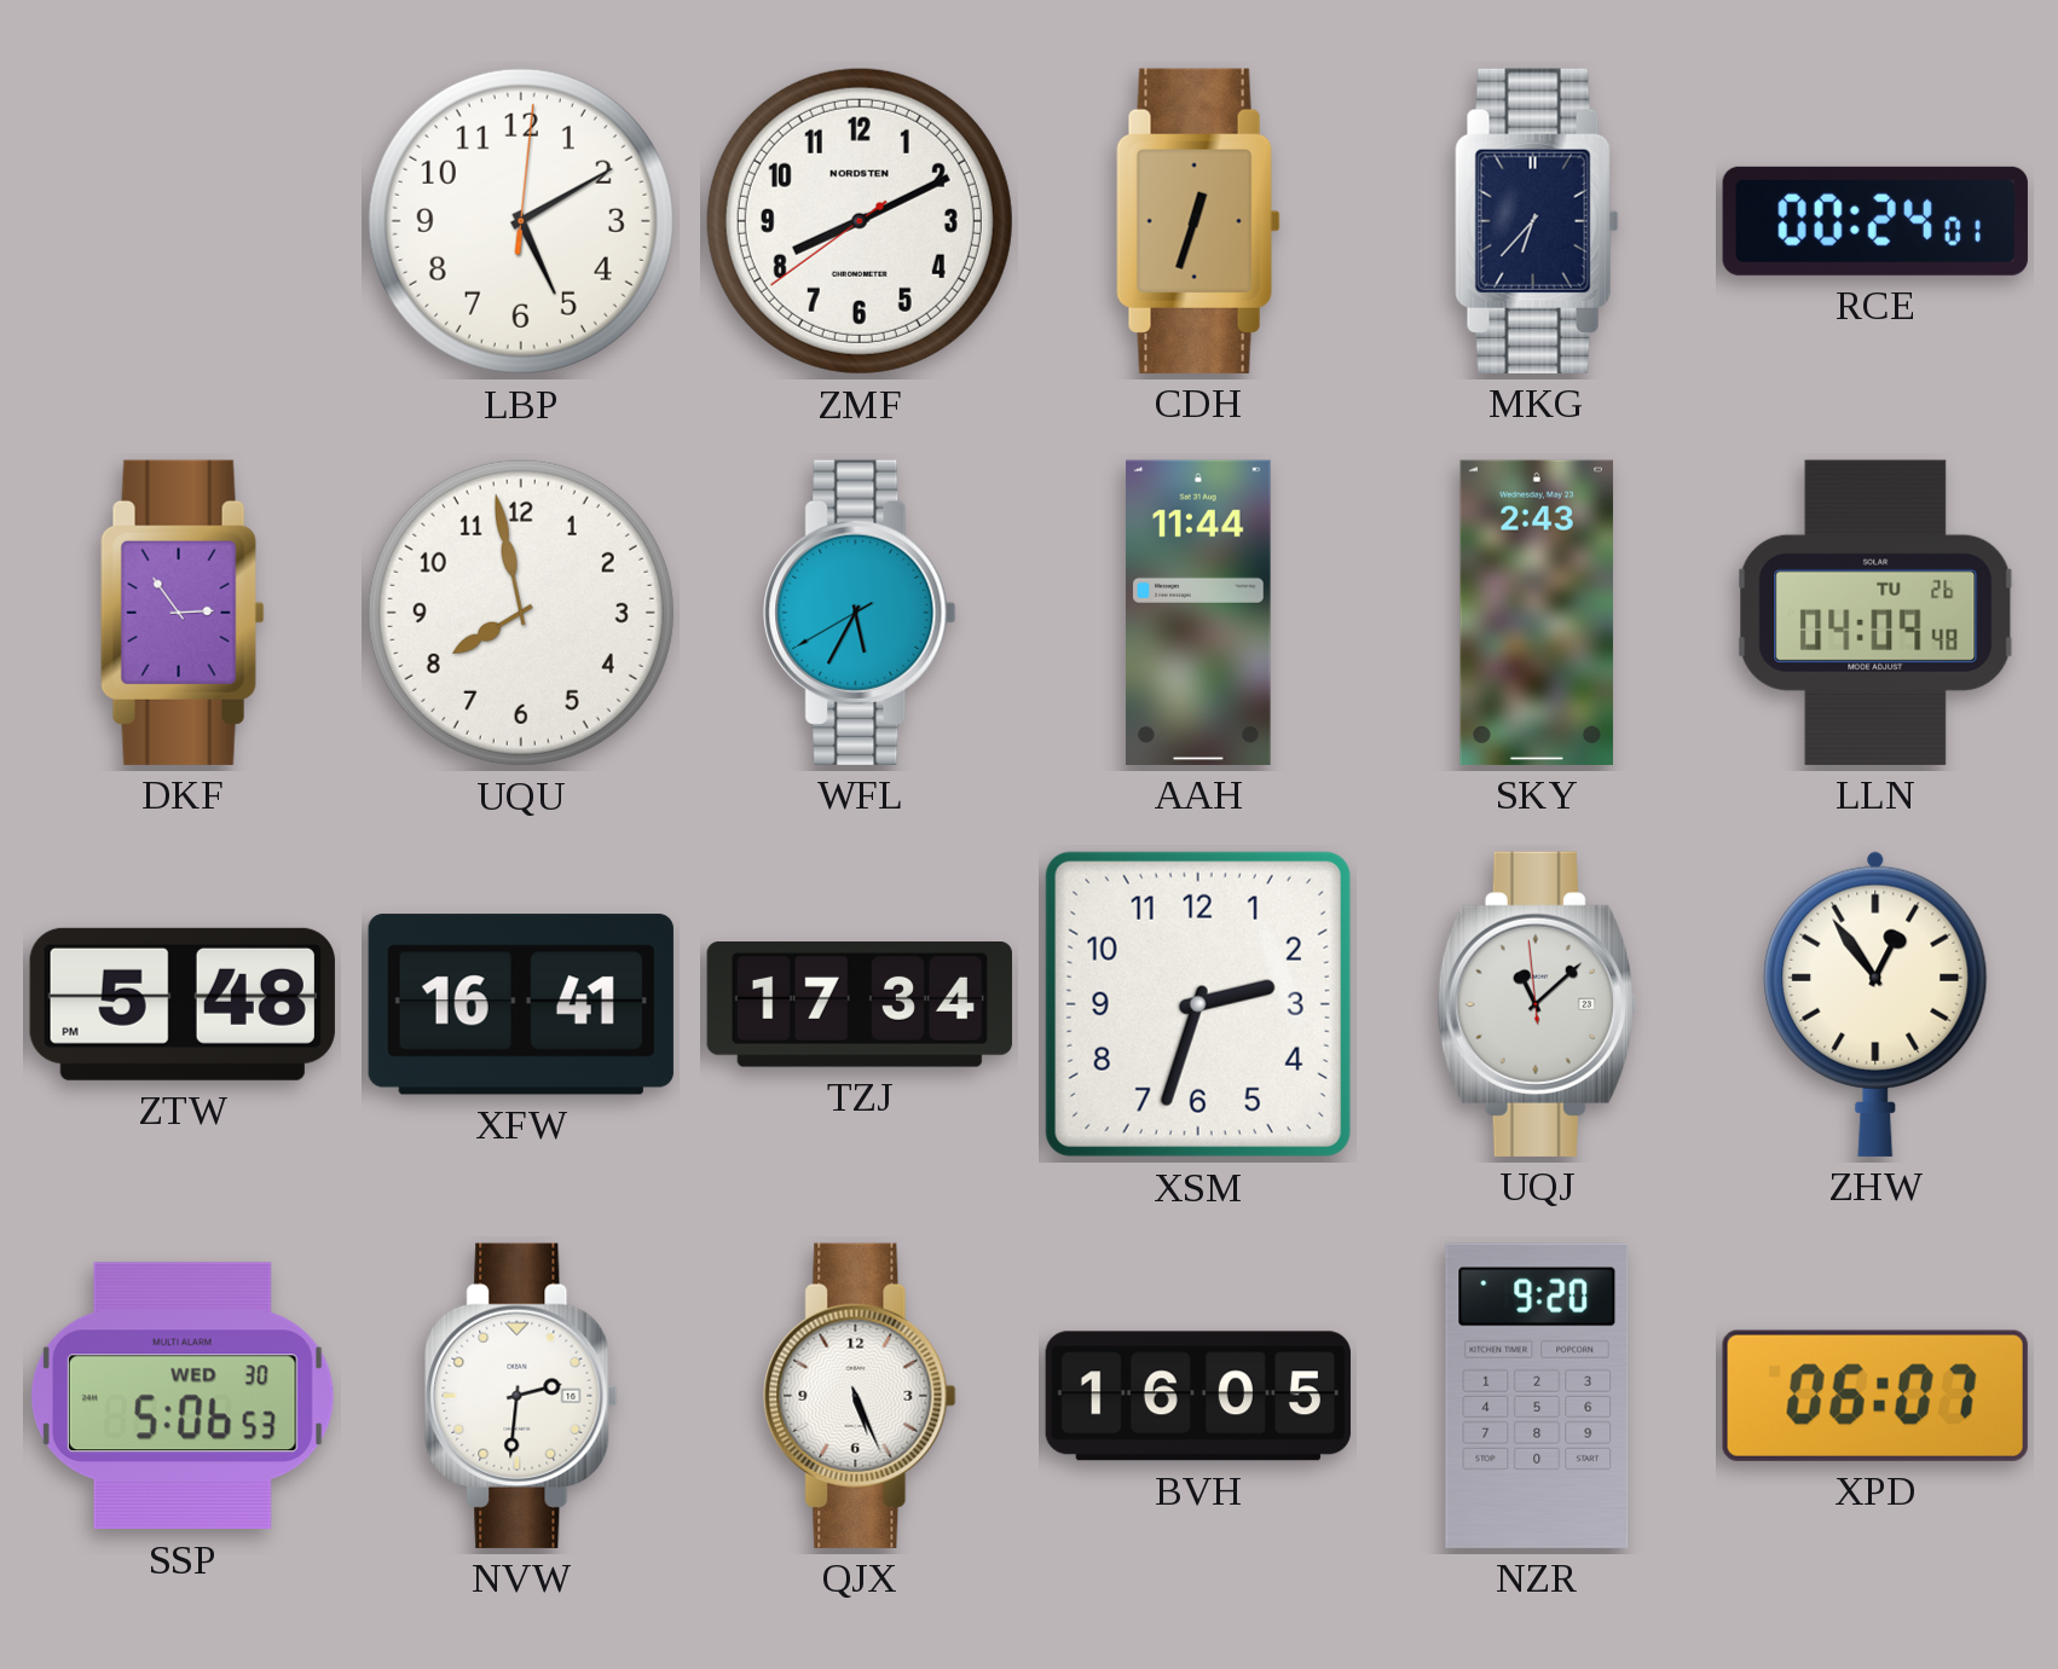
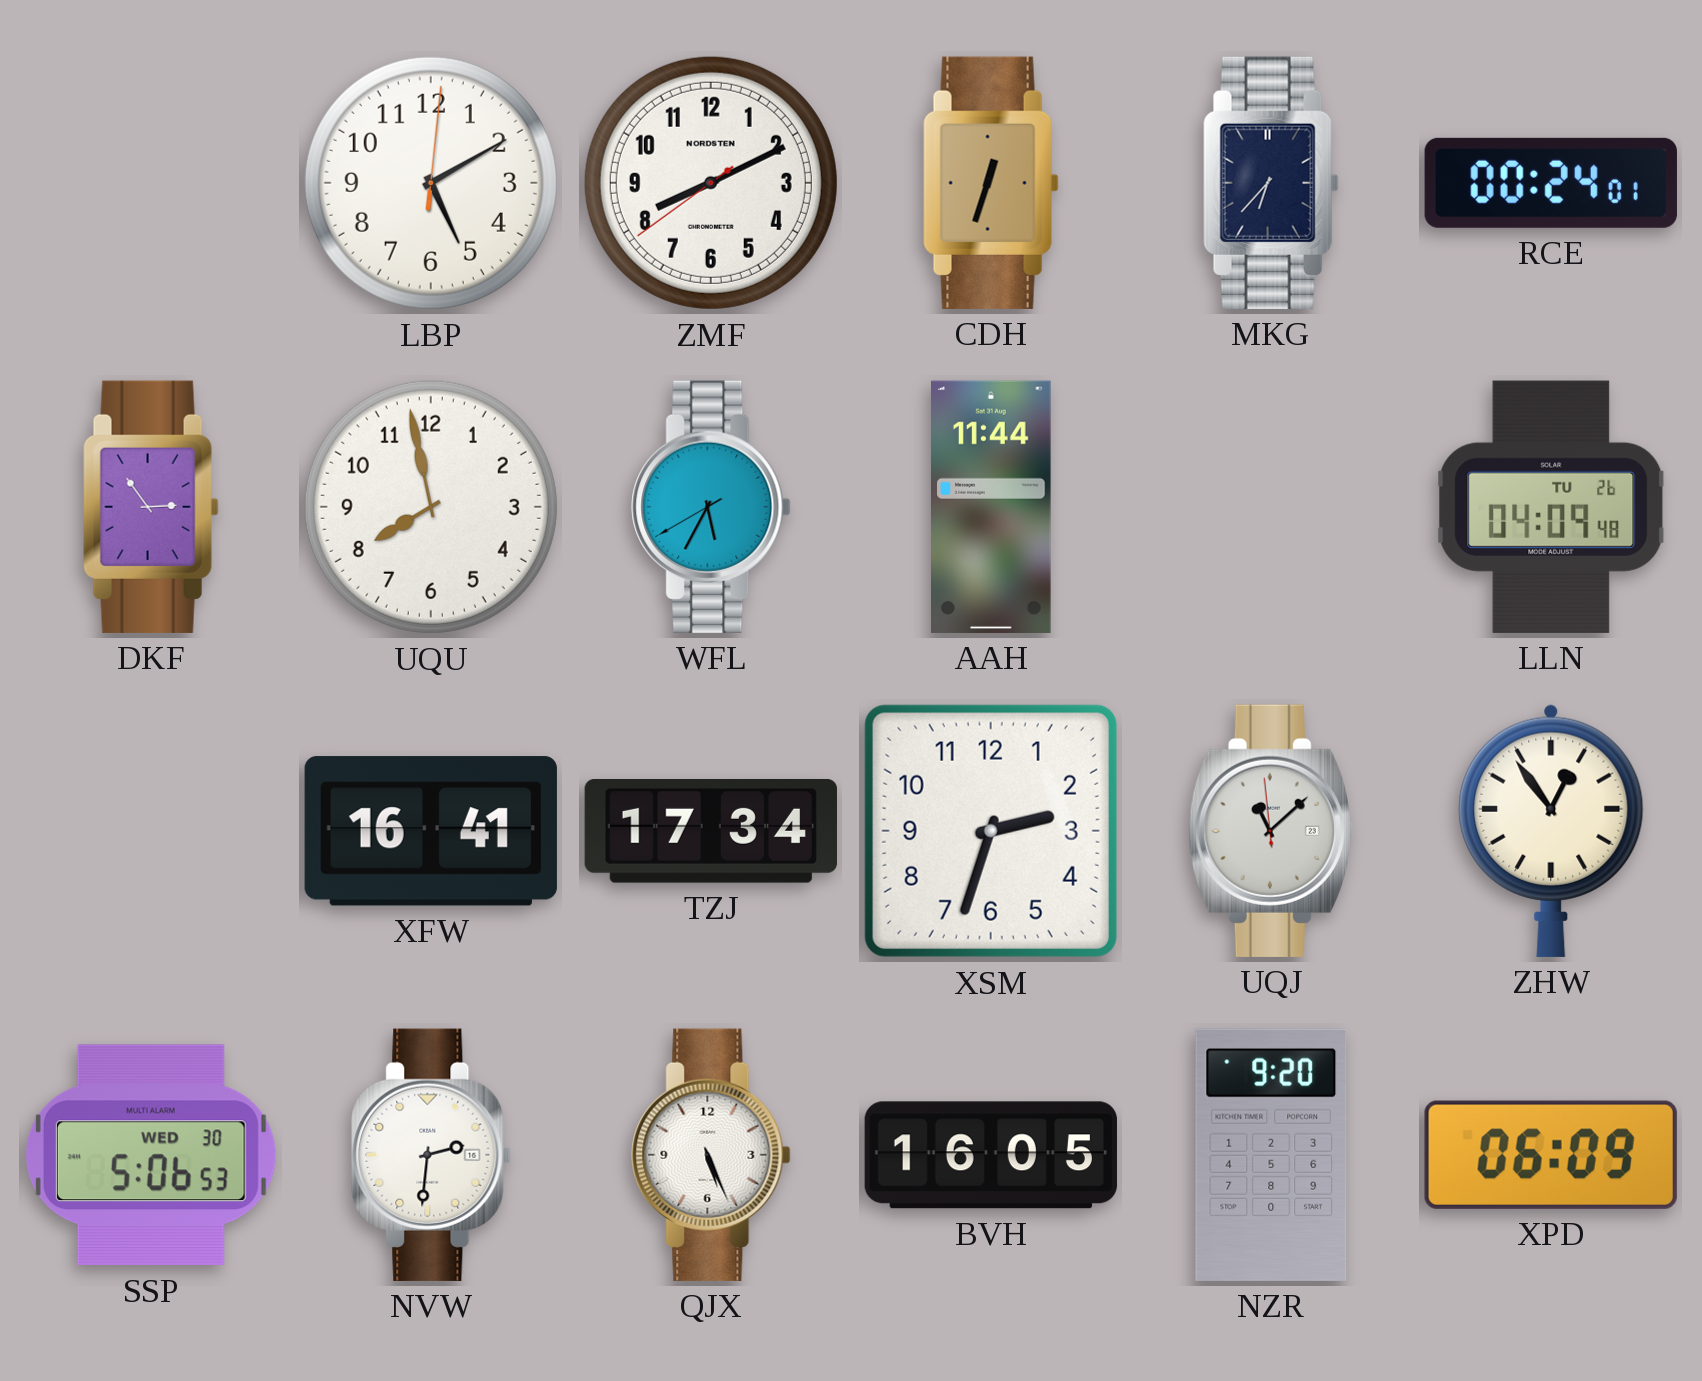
SKY: 2:43 -> none (1537, 613)
ZTW: 5:48 -> none (183, 1004)
XPD: 06:07 -> 06:09 (1551, 1155)
